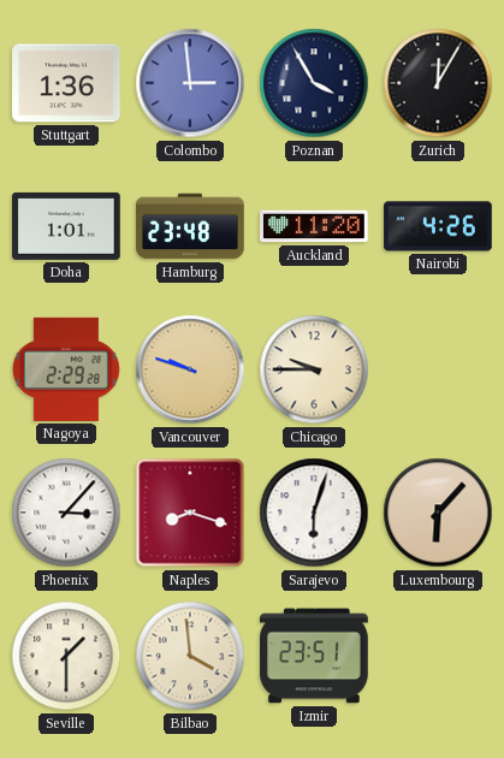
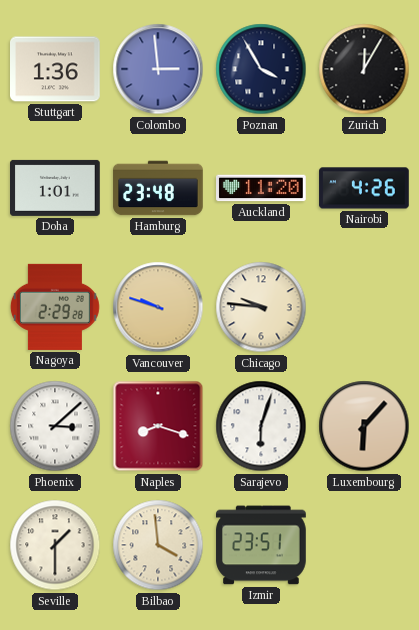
Chicago: 9:45 -> 9:46 (261, 307)
Phoenix: 3:07 -> 3:08 (55, 426)
